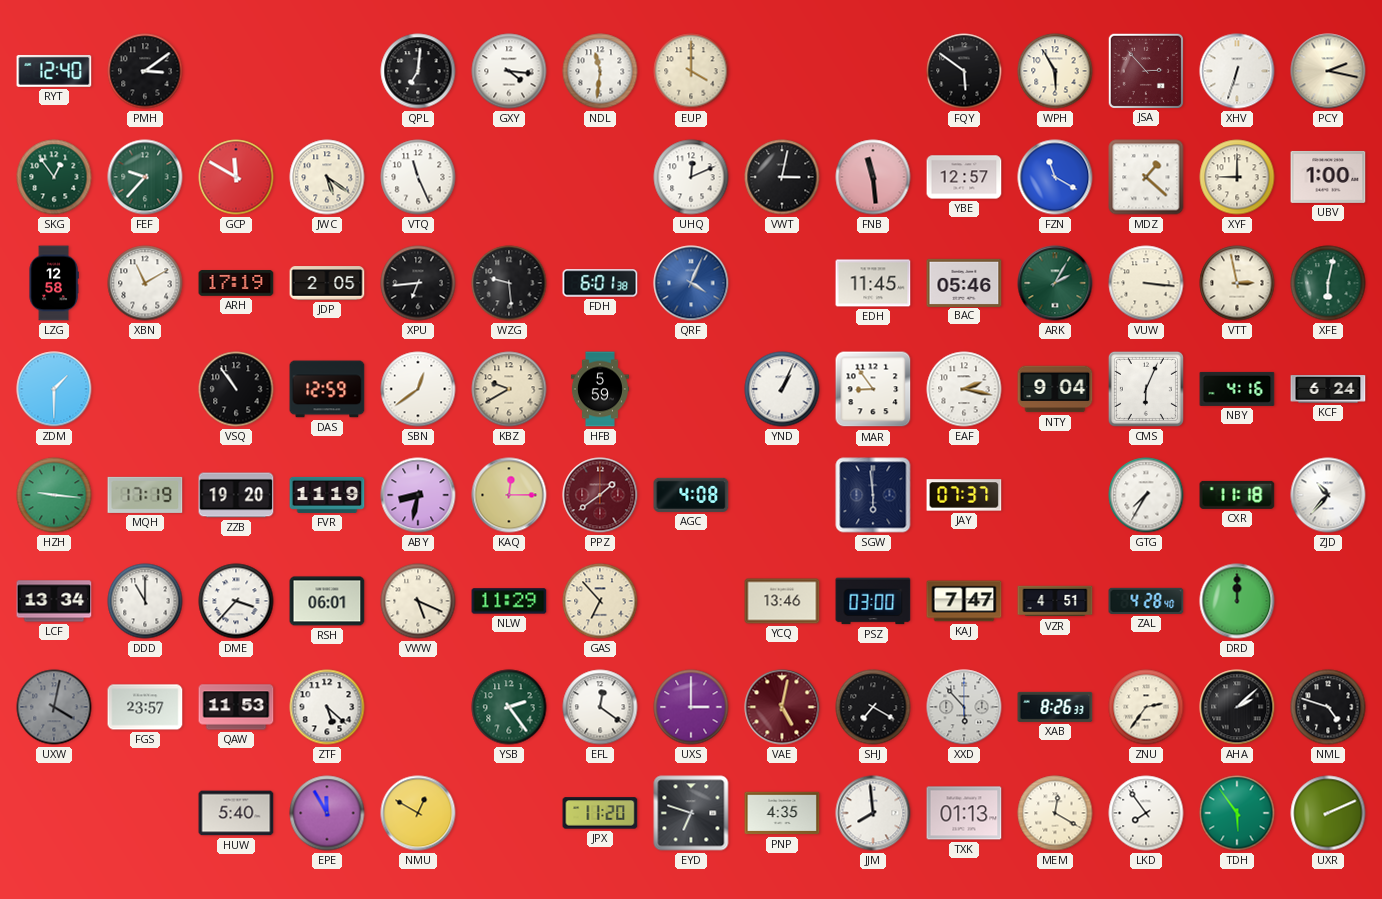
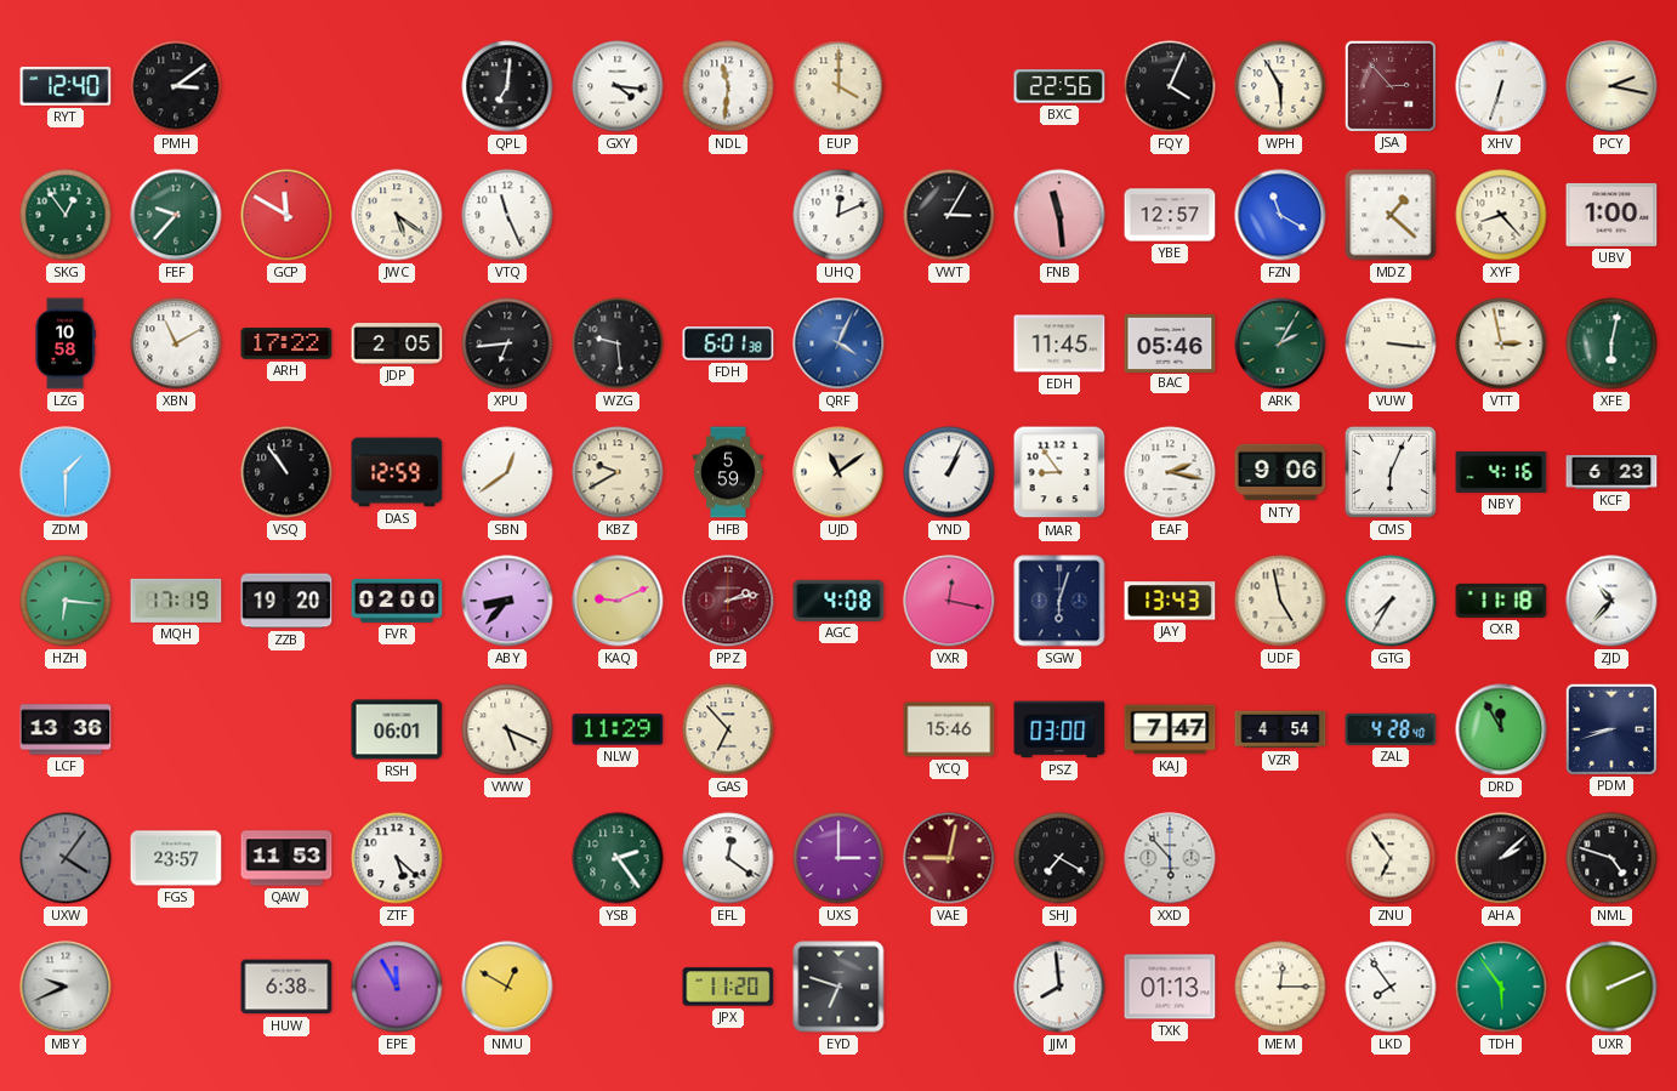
BXC: none -> 22:56 (1059, 86)
FQY: 5:51 -> 4:04 (1170, 86)
VWT: 3:02 -> 3:05 (949, 215)
XYF: 9:00 -> 8:23 (1501, 215)
LZG: 12:58 -> 10:58 (66, 343)
ARH: 17:19 -> 17:22 (286, 343)
UJD: none -> 11:09 (839, 472)
NTY: 9:04 -> 9:06 (1280, 472)
KCF: 6:24 -> 6:23 (1611, 472)
HZH: 9:16 -> 6:16 (66, 601)
FVR: 11:19 -> 02:00 (397, 601)
ABY: 8:32 -> 8:37 (507, 601)
KAQ: 12:15 -> 9:11 (618, 601)
PPZ: 1:39 -> 2:13 (728, 601)
VXR: none -> 12:17 (949, 601)
SGW: 5:59 -> 6:03 (1059, 601)
JAY: 07:37 -> 13:43 (1170, 601)
UDF: none -> 4:58 (1280, 601)
LCF: 13:34 -> 13:36 (66, 729)
DDD: 11:00 -> none (145, 601)
DME: 3:37 -> none (236, 601)
YCQ: 13:46 -> 15:46 (949, 729)
VZR: 4:51 -> 4:54 (1280, 729)
DRD: 12:00 -> 11:55 (1501, 729)
PDM: none -> 8:42 (1610, 728)
UXW: 4:02 -> 4:06 (66, 858)
VAE: 5:02 -> 9:02 (949, 858)
XAB: 8:26 -> none (1055, 707)
ZNU: 2:36 -> 6:54 (1391, 858)
MBY: none -> 9:41 (66, 987)
HUW: 5:40 -> 6:38 (286, 987)
PNP: 4:35 -> none (782, 813)
MEM: 12:20 -> 12:15 (1280, 987)
